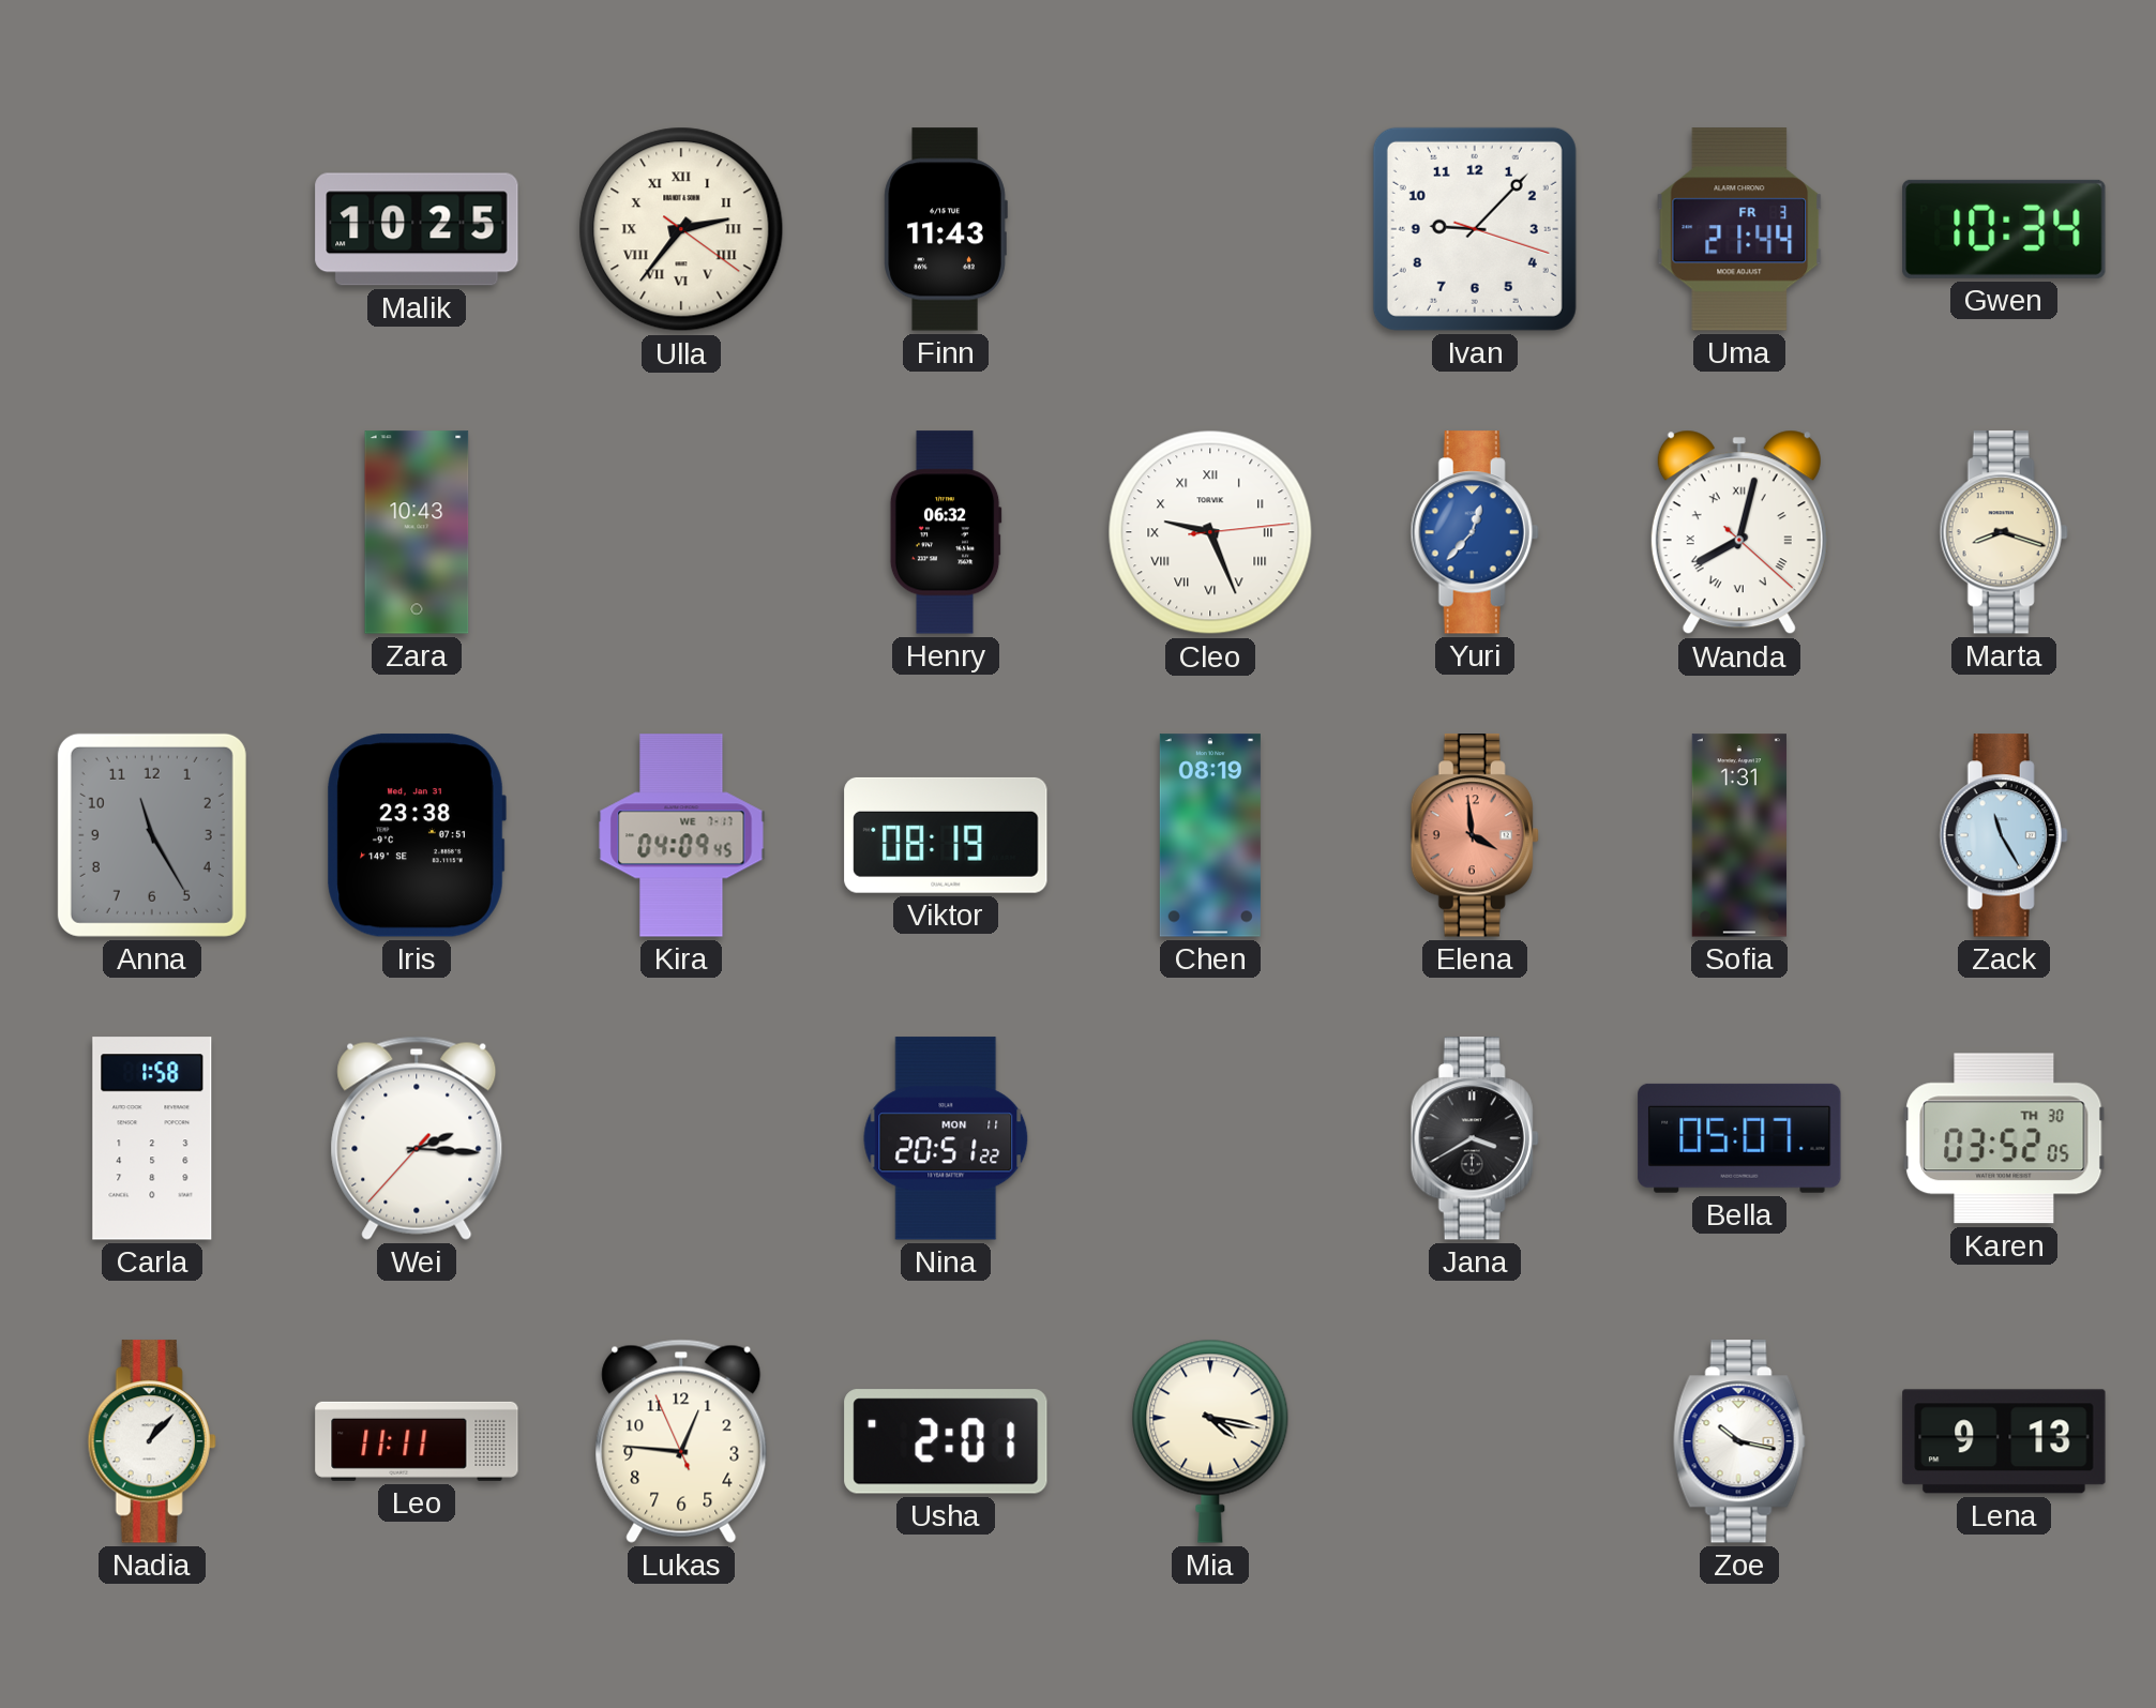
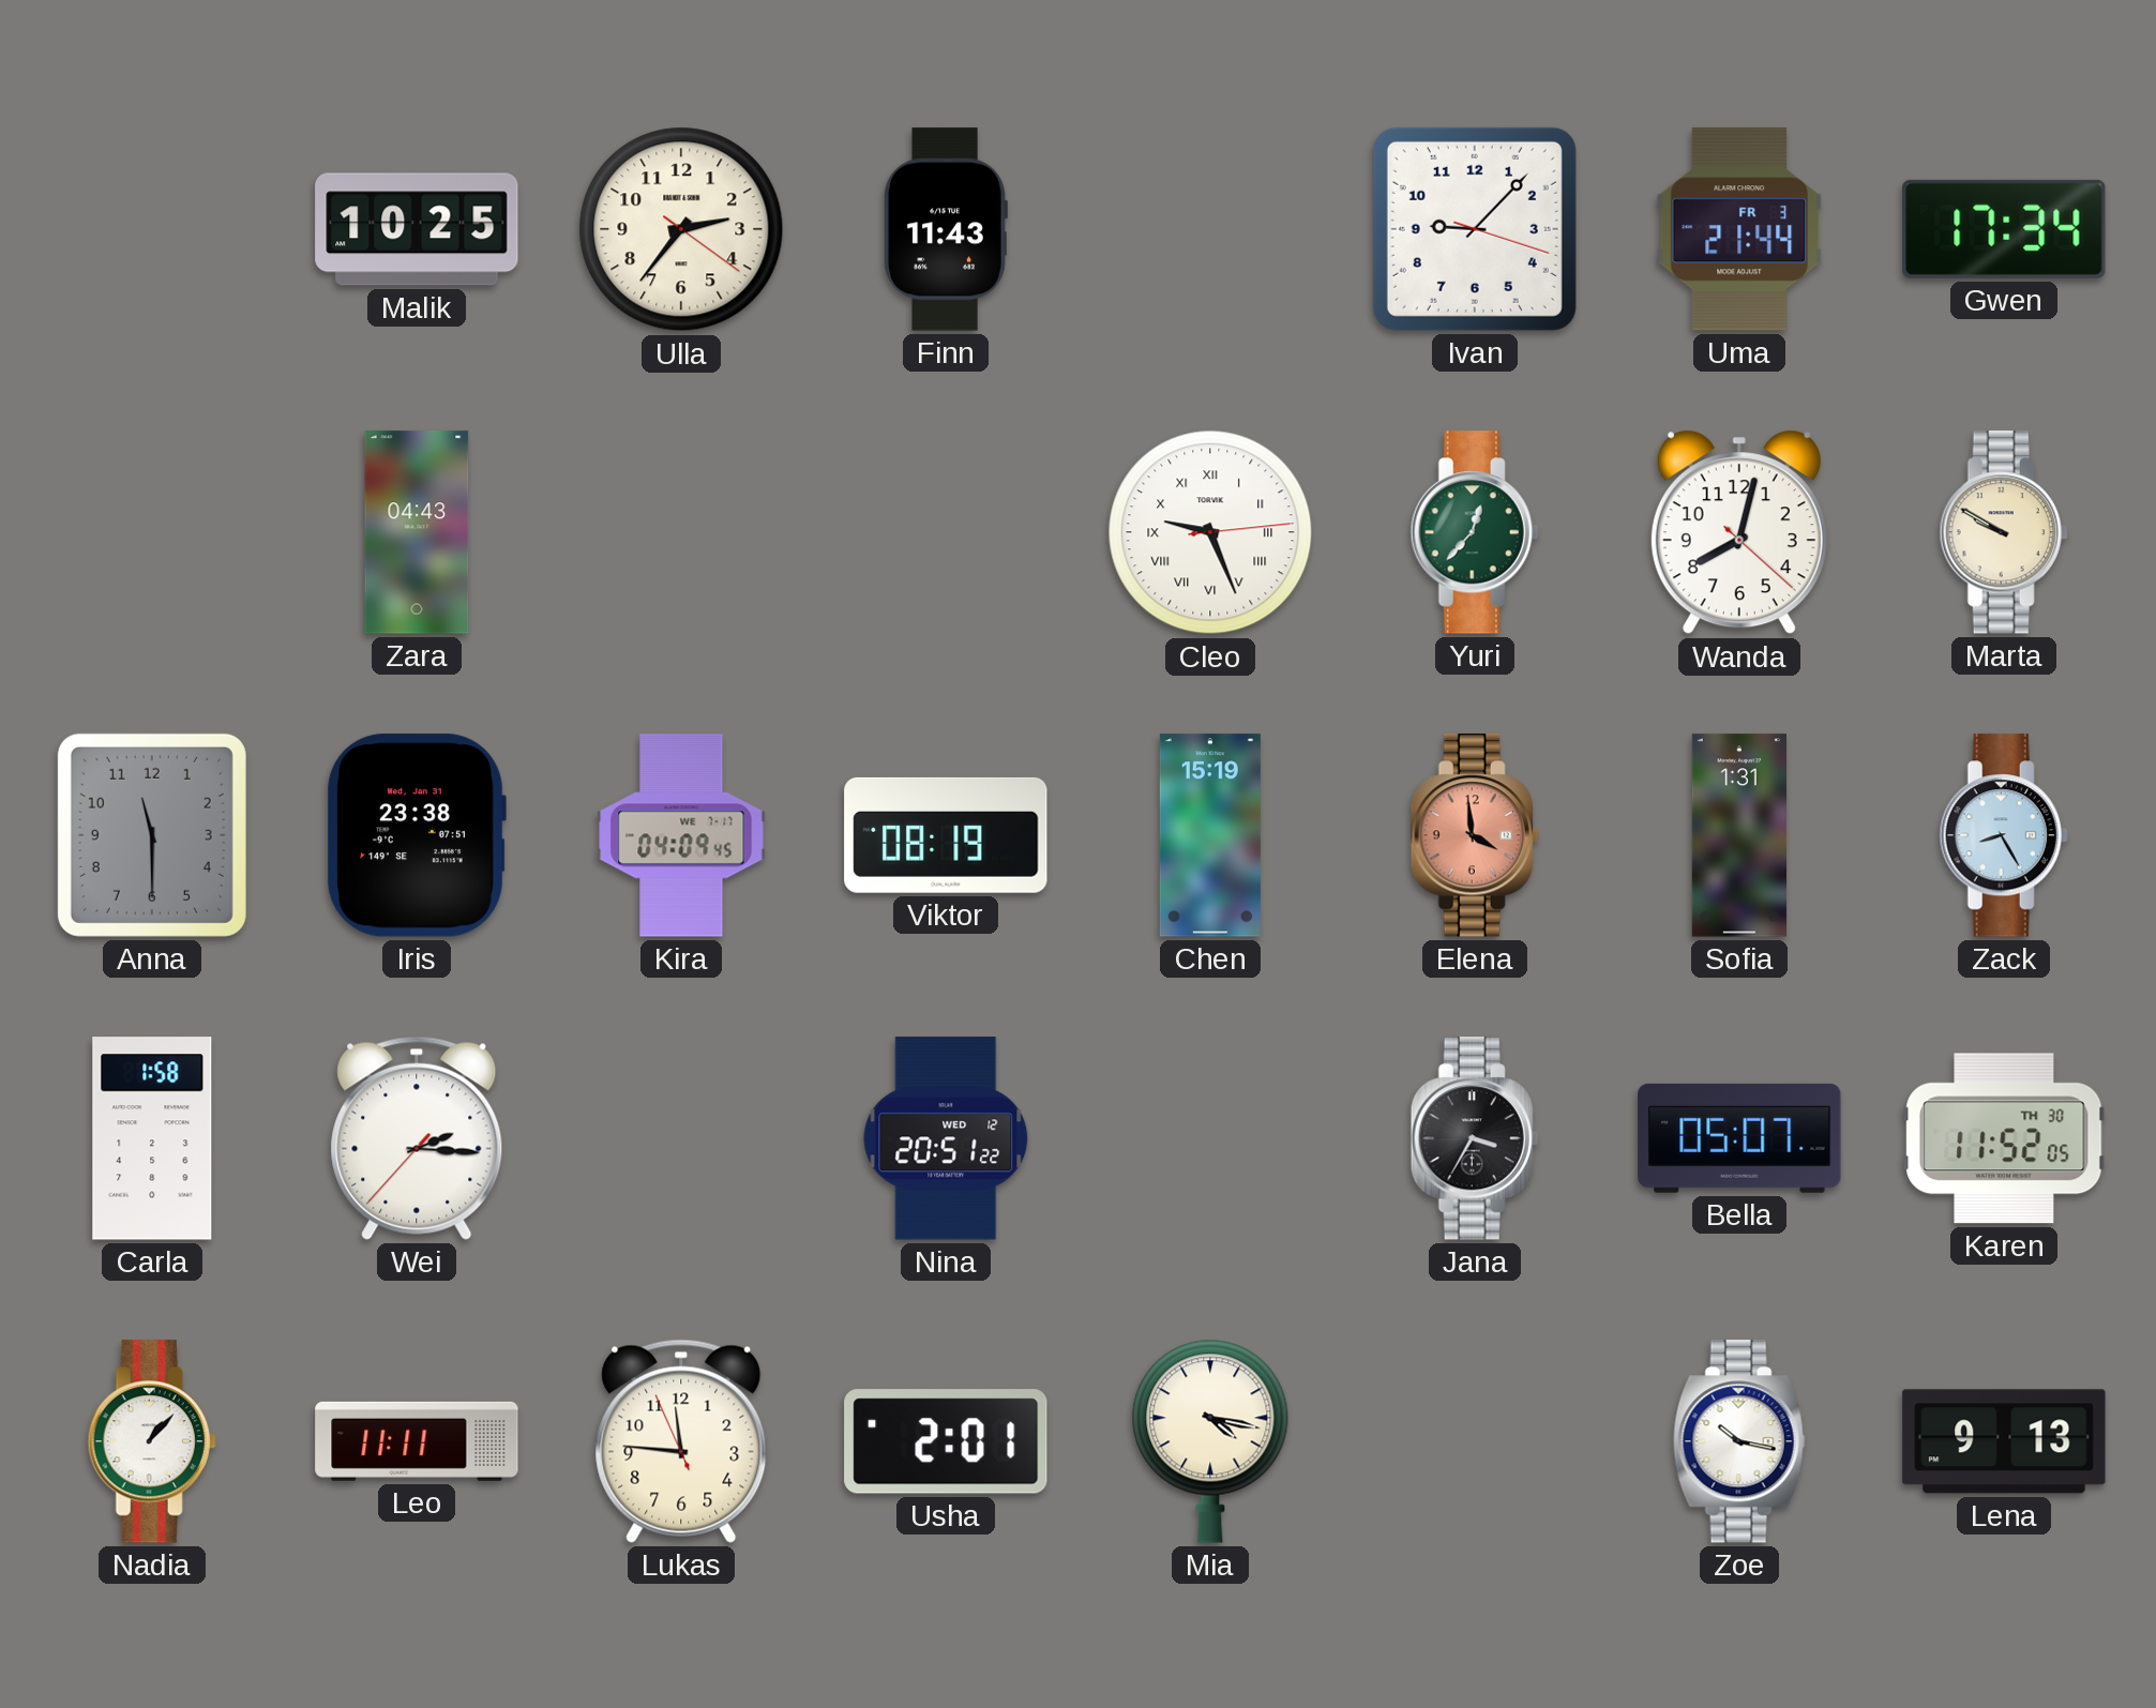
Ulla numerals: Roman -> Arabic (681, 229)
Gwen: 10:34 -> 17:34 (2004, 229)
Zara: 10:43 -> 04:43 (417, 532)
Henry: 06:32 -> none (946, 532)
Yuri dial: blue -> green (1475, 532)
Wanda numerals: Roman -> Arabic (1739, 532)
Marta: 8:18 -> 9:50 (2004, 532)
Anna: 11:25 -> 11:30 (152, 835)
Chen: 08:19 -> 15:19 (1210, 835)
Zack: 11:25 -> 8:25 (2004, 835)
Nina date: MON 11 -> WED 12 (946, 1138)
Jana: 3:40 -> 3:35 (1475, 1138)
Karen: 03:52 -> 11:52 (2004, 1138)
Lukas: 12:45 -> 11:45 (681, 1441)
